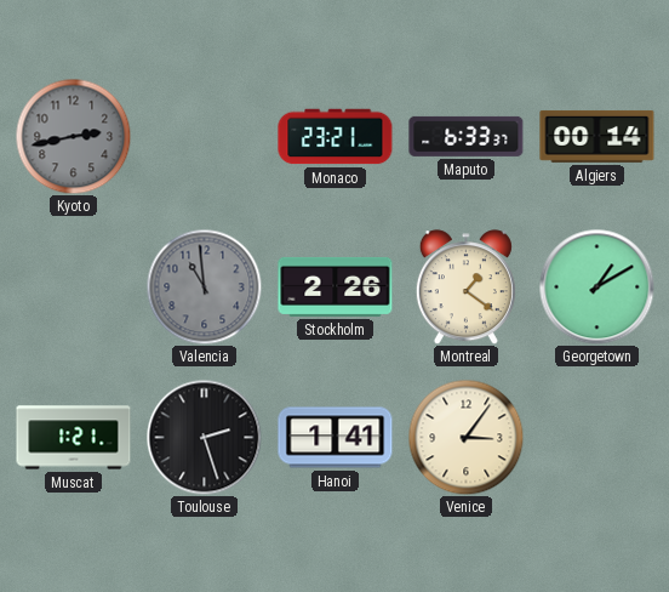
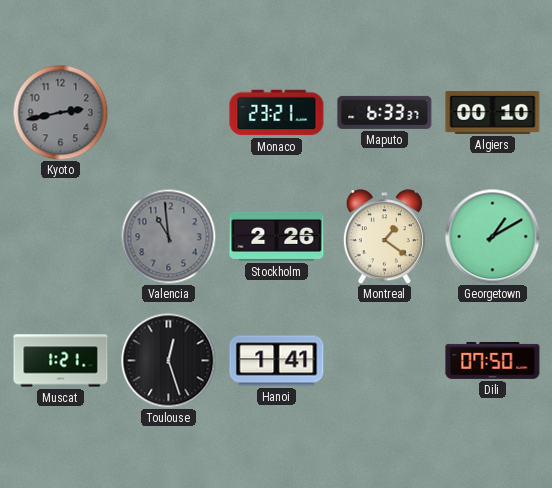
Algiers: 00:14 -> 00:10 (493, 112)
Toulouse: 2:27 -> 12:27 (168, 360)
Venice: 3:06 -> none (465, 437)
Dili: none -> 07:50 (493, 360)
